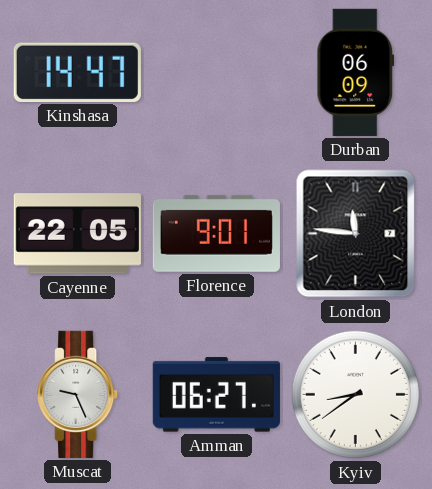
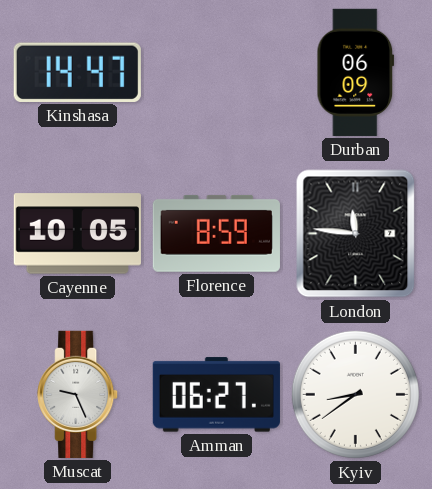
Cayenne: 22:05 -> 10:05 (77, 234)
Florence: 9:01 -> 8:59 (216, 233)
